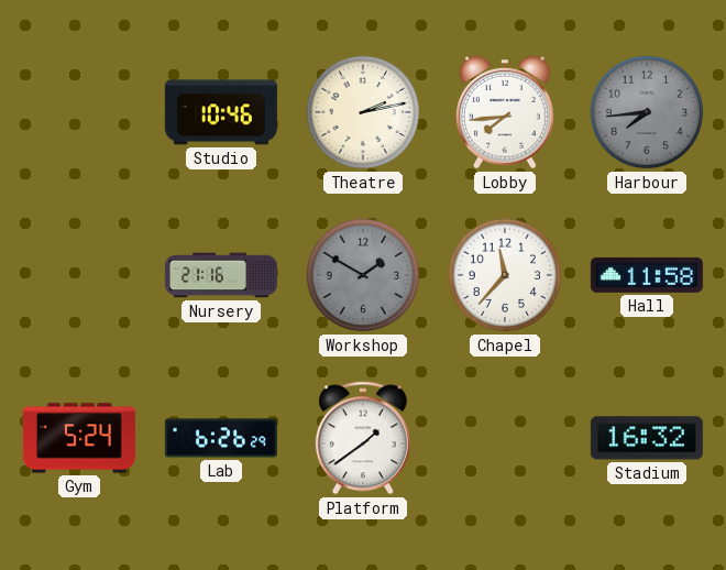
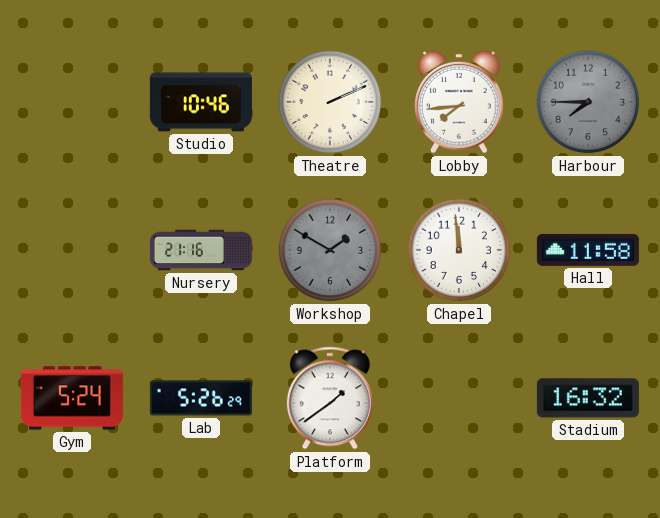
Theatre: 2:13 -> 2:11 (330, 102)
Harbour: 7:44 -> 7:45 (588, 102)
Chapel: 11:37 -> 11:59 (459, 250)
Lab: 6:26 -> 5:26 (201, 398)
